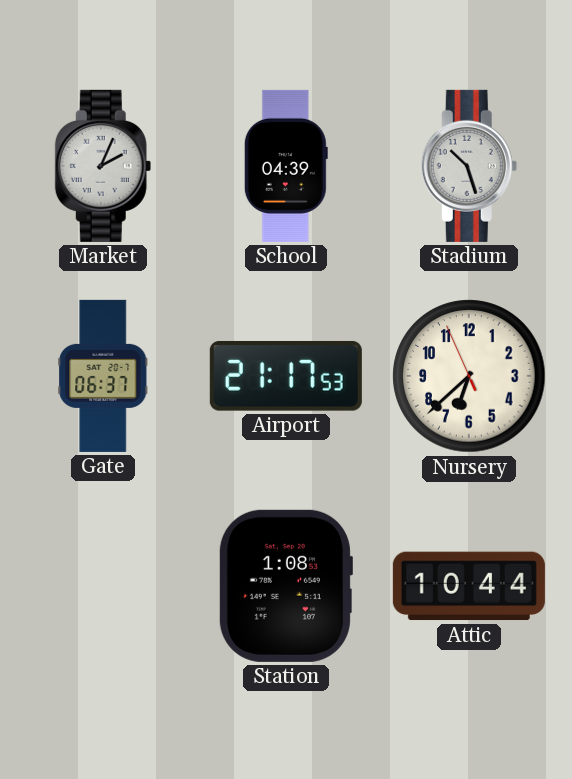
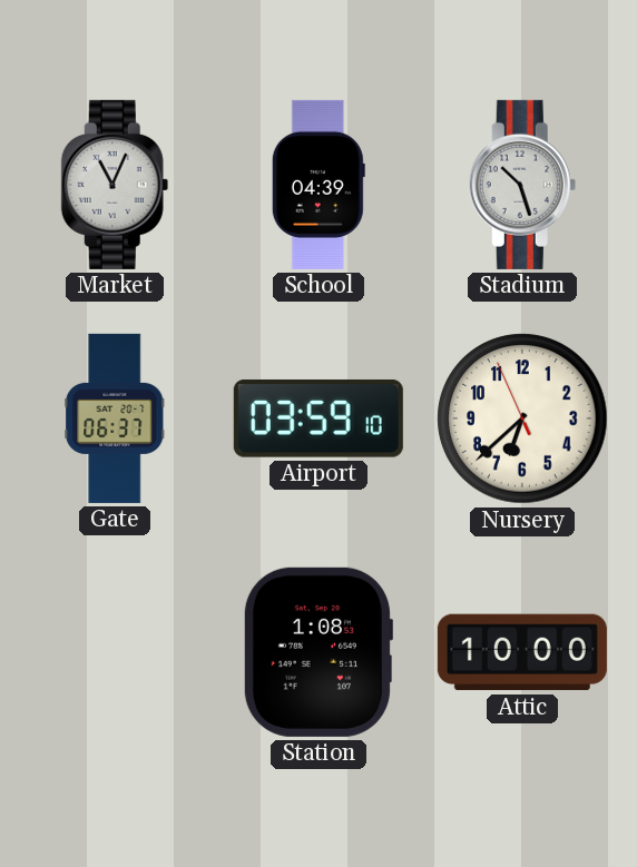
Market: 2:04 -> 11:04 (115, 185)
Airport: 21:17 -> 03:59 (318, 418)
Attic: 10:44 -> 10:00 (522, 652)
